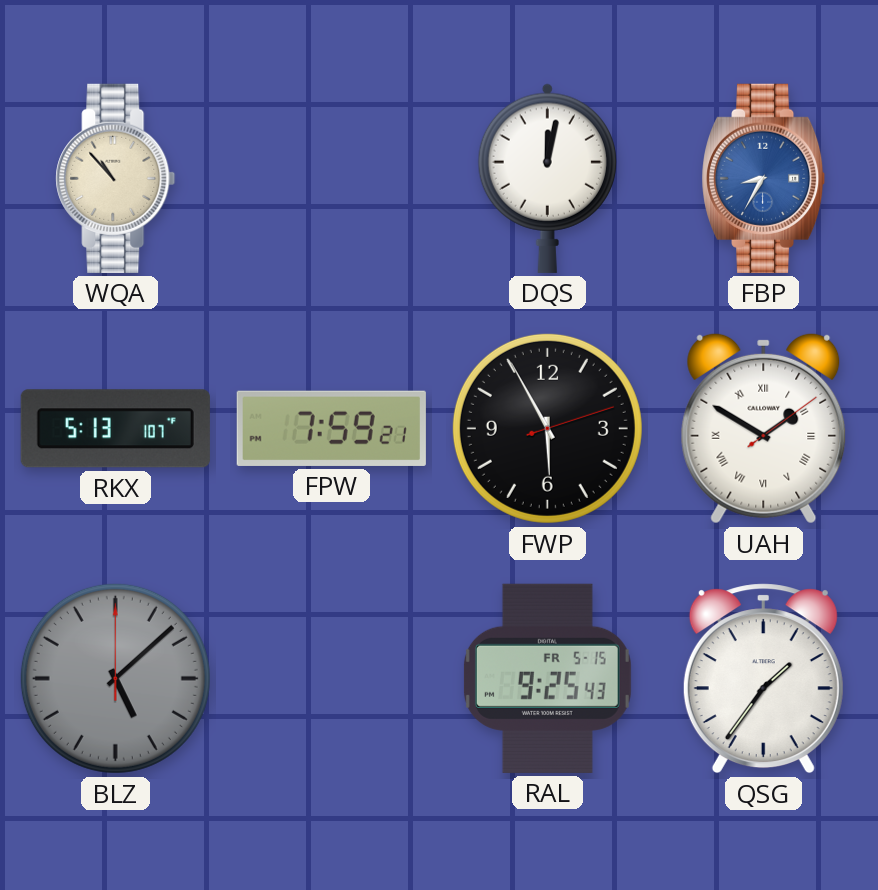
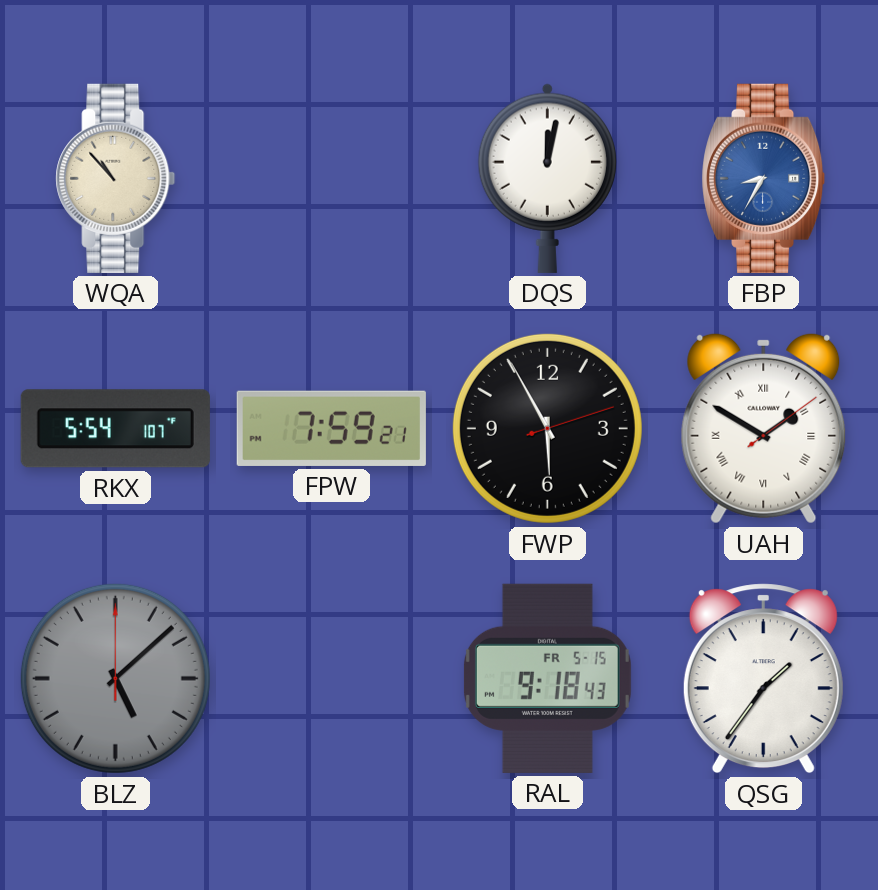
RKX: 5:13 -> 5:54 (115, 429)
RAL: 9:25 -> 9:18 (547, 678)
